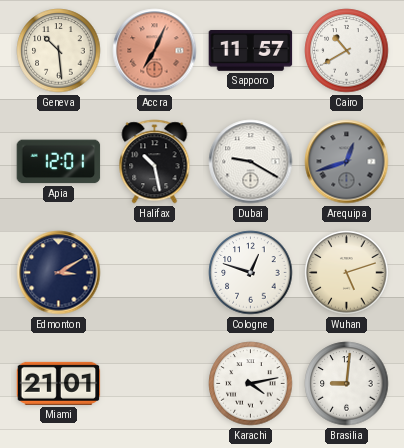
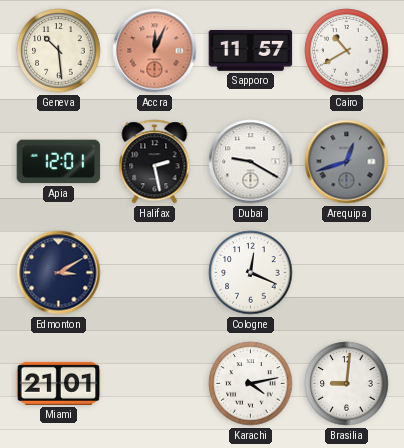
Accra: 7:04 -> 12:04 (155, 51)
Halifax: 10:28 -> 2:28 (155, 162)
Cologne: 12:48 -> 12:19 (251, 273)
Wuhan: 5:12 -> none (347, 273)
